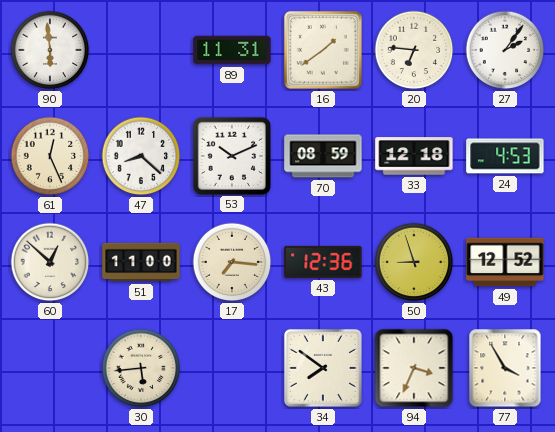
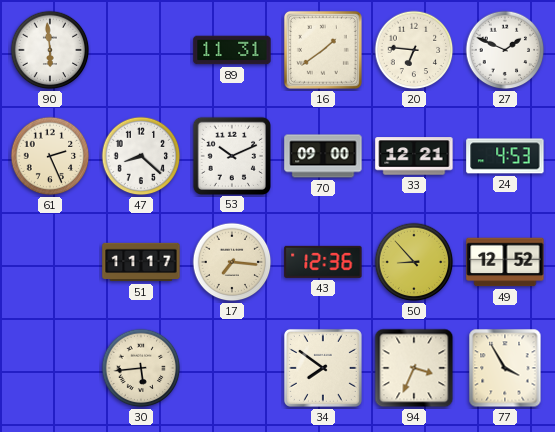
27: 2:06 -> 1:49 (505, 50)
61: 12:26 -> 2:26 (50, 156)
70: 08:59 -> 09:00 (323, 156)
33: 12:18 -> 12:21 (414, 156)
60: 12:52 -> none (50, 262)
51: 11:00 -> 11:17 (141, 262)
50: 8:57 -> 8:53 (414, 262)
